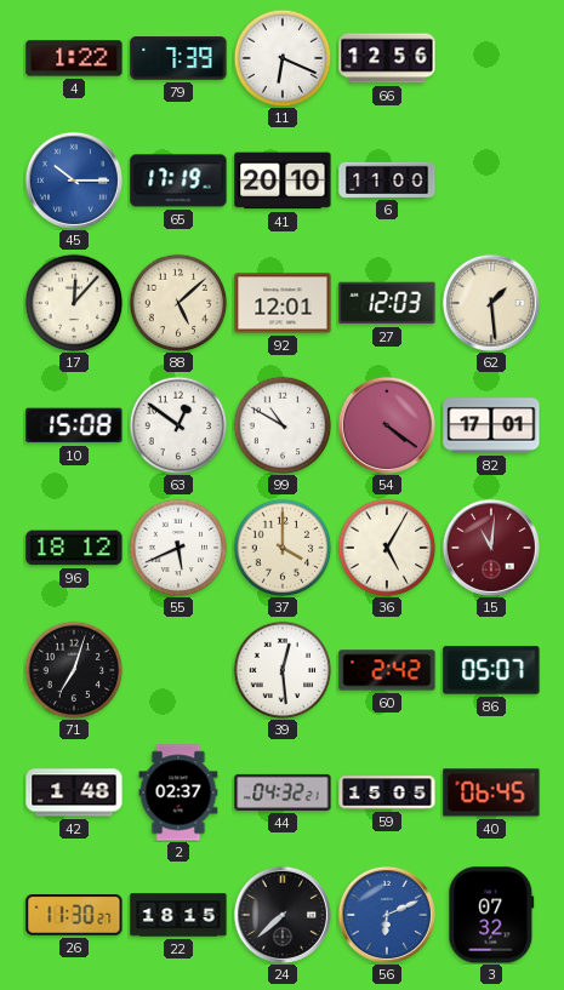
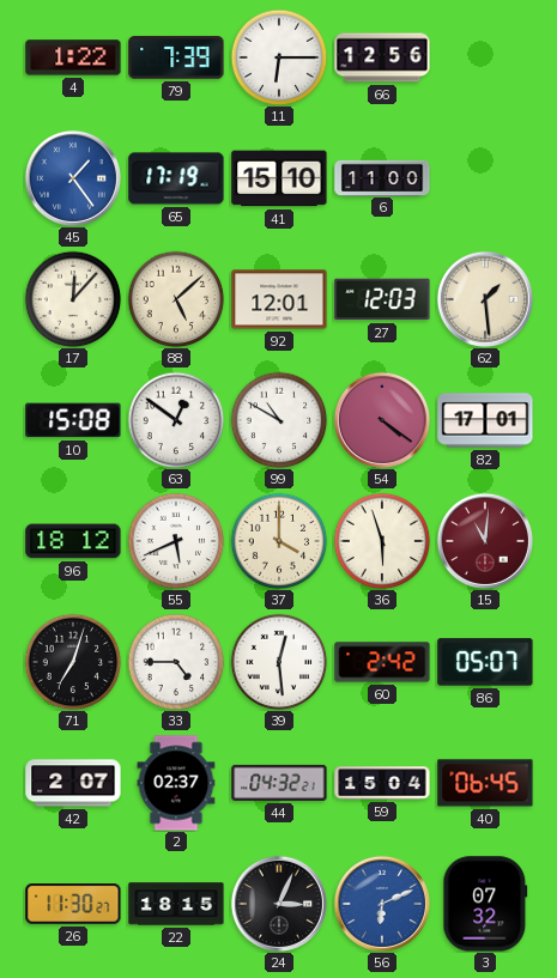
11: 6:19 -> 6:15 (279, 57)
45: 10:15 -> 1:24 (73, 178)
41: 20:10 -> 15:10 (279, 178)
36: 5:05 -> 5:57 (382, 541)
33: none -> 4:45 (176, 662)
42: 1:48 -> 2:07 (73, 783)
59: 15:05 -> 15:04 (382, 783)
24: 7:38 -> 3:04 (279, 904)
